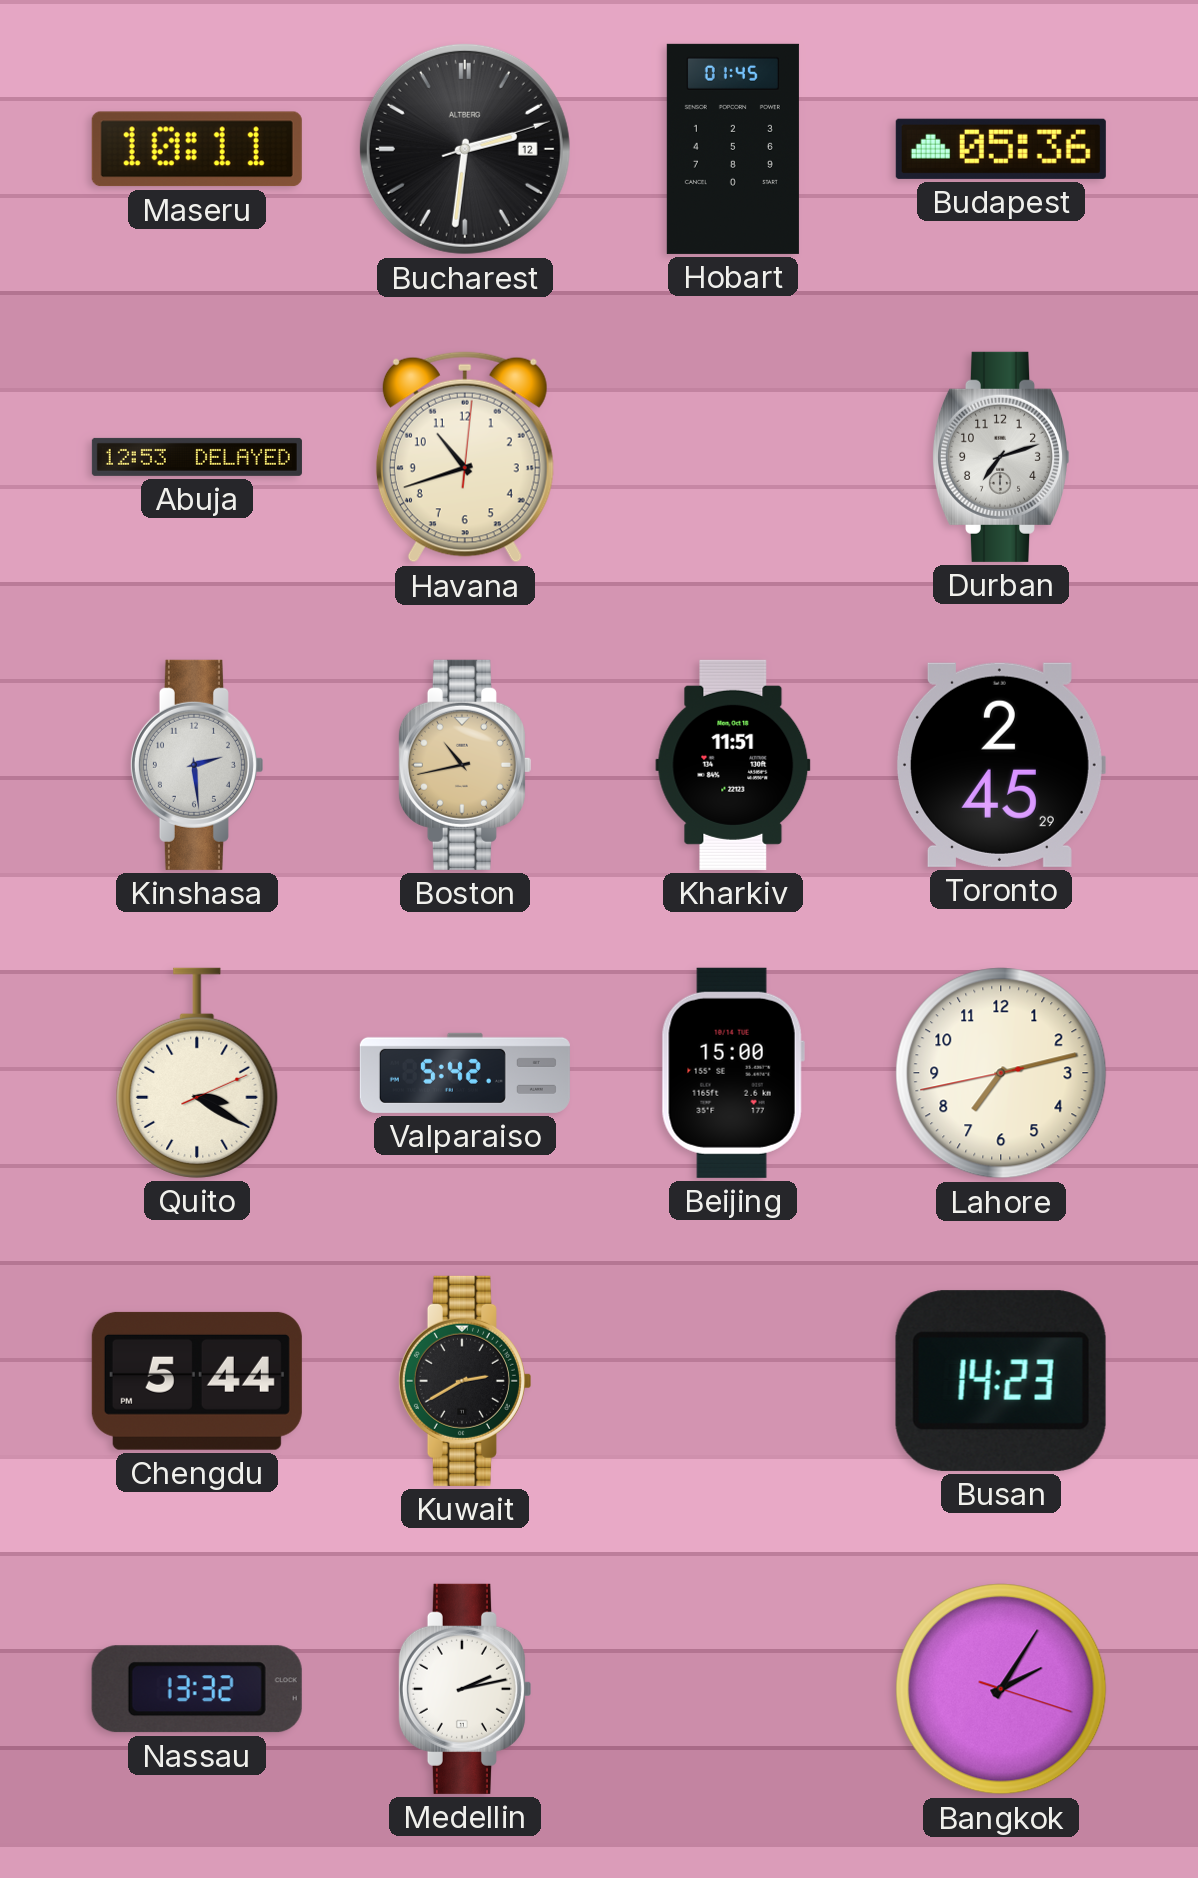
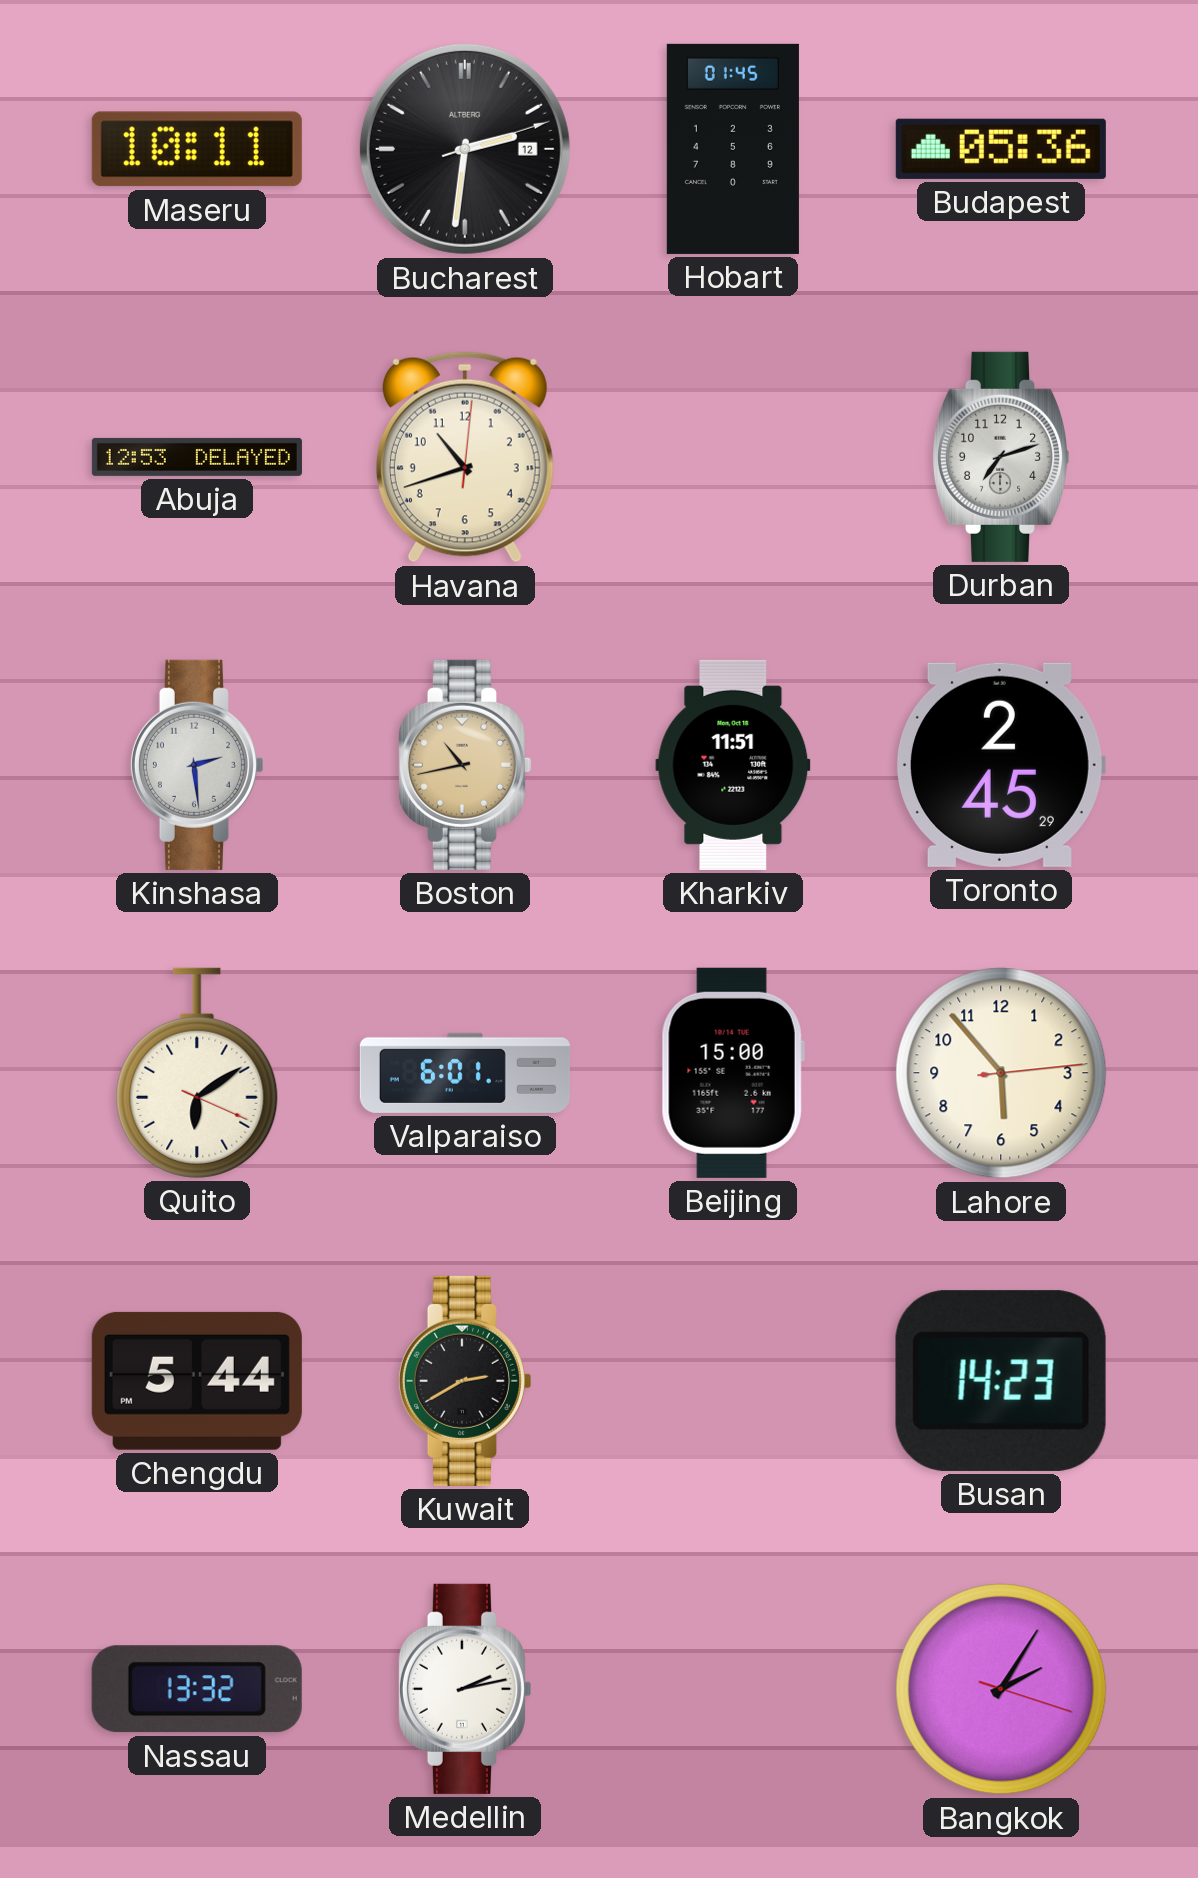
Quito: 3:20 -> 6:09 (197, 1073)
Valparaiso: 5:42 -> 6:01 (465, 1073)
Lahore: 7:12 -> 5:53 (1001, 1073)
